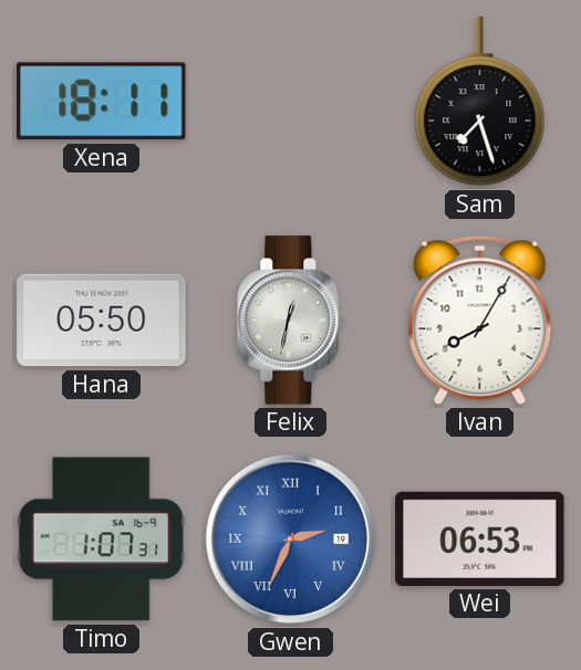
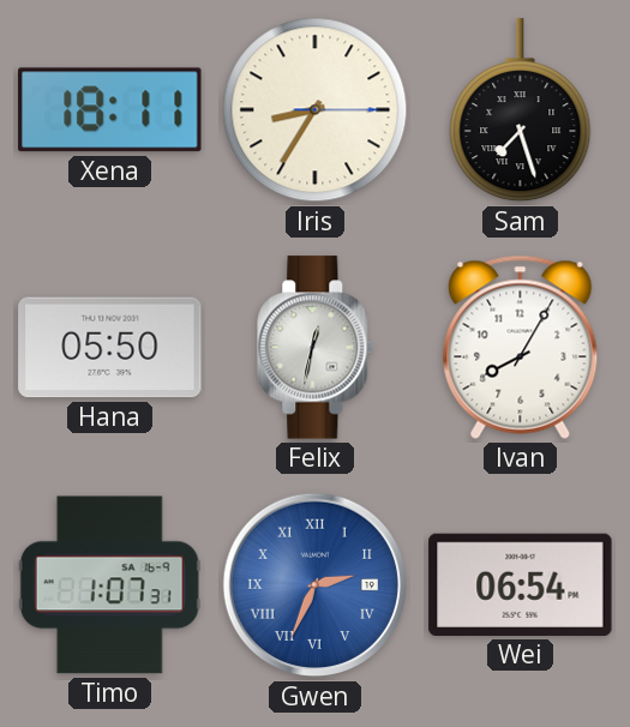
Iris: none -> 8:35 (316, 110)
Wei: 06:53 -> 06:54 (521, 584)
